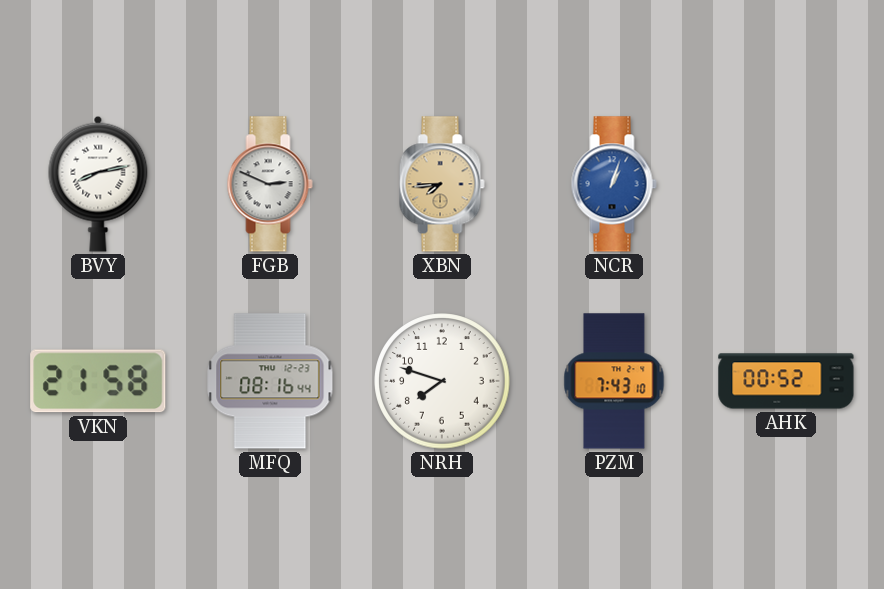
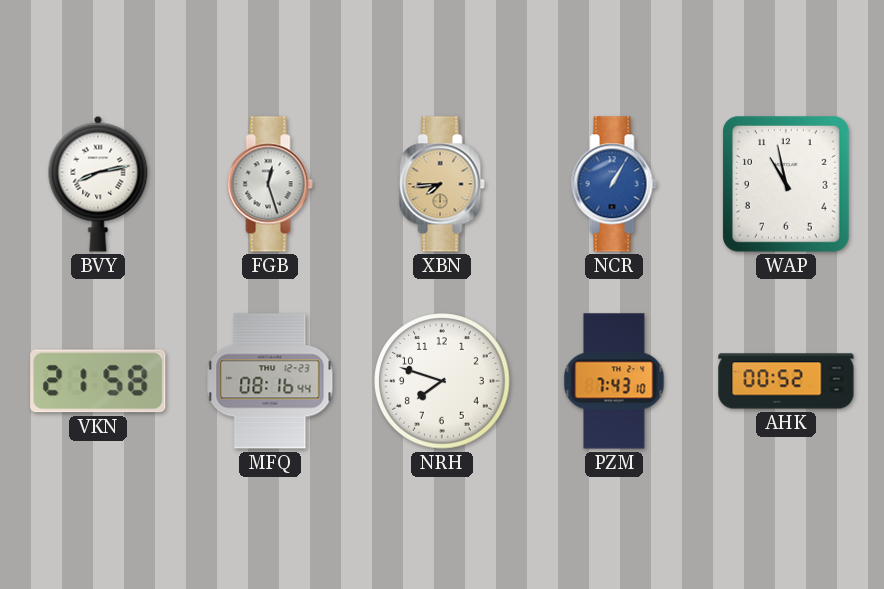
FGB: 2:49 -> 12:27 (270, 184)
NCR: 1:03 -> 1:05 (614, 184)
WAP: none -> 10:58 (787, 185)
